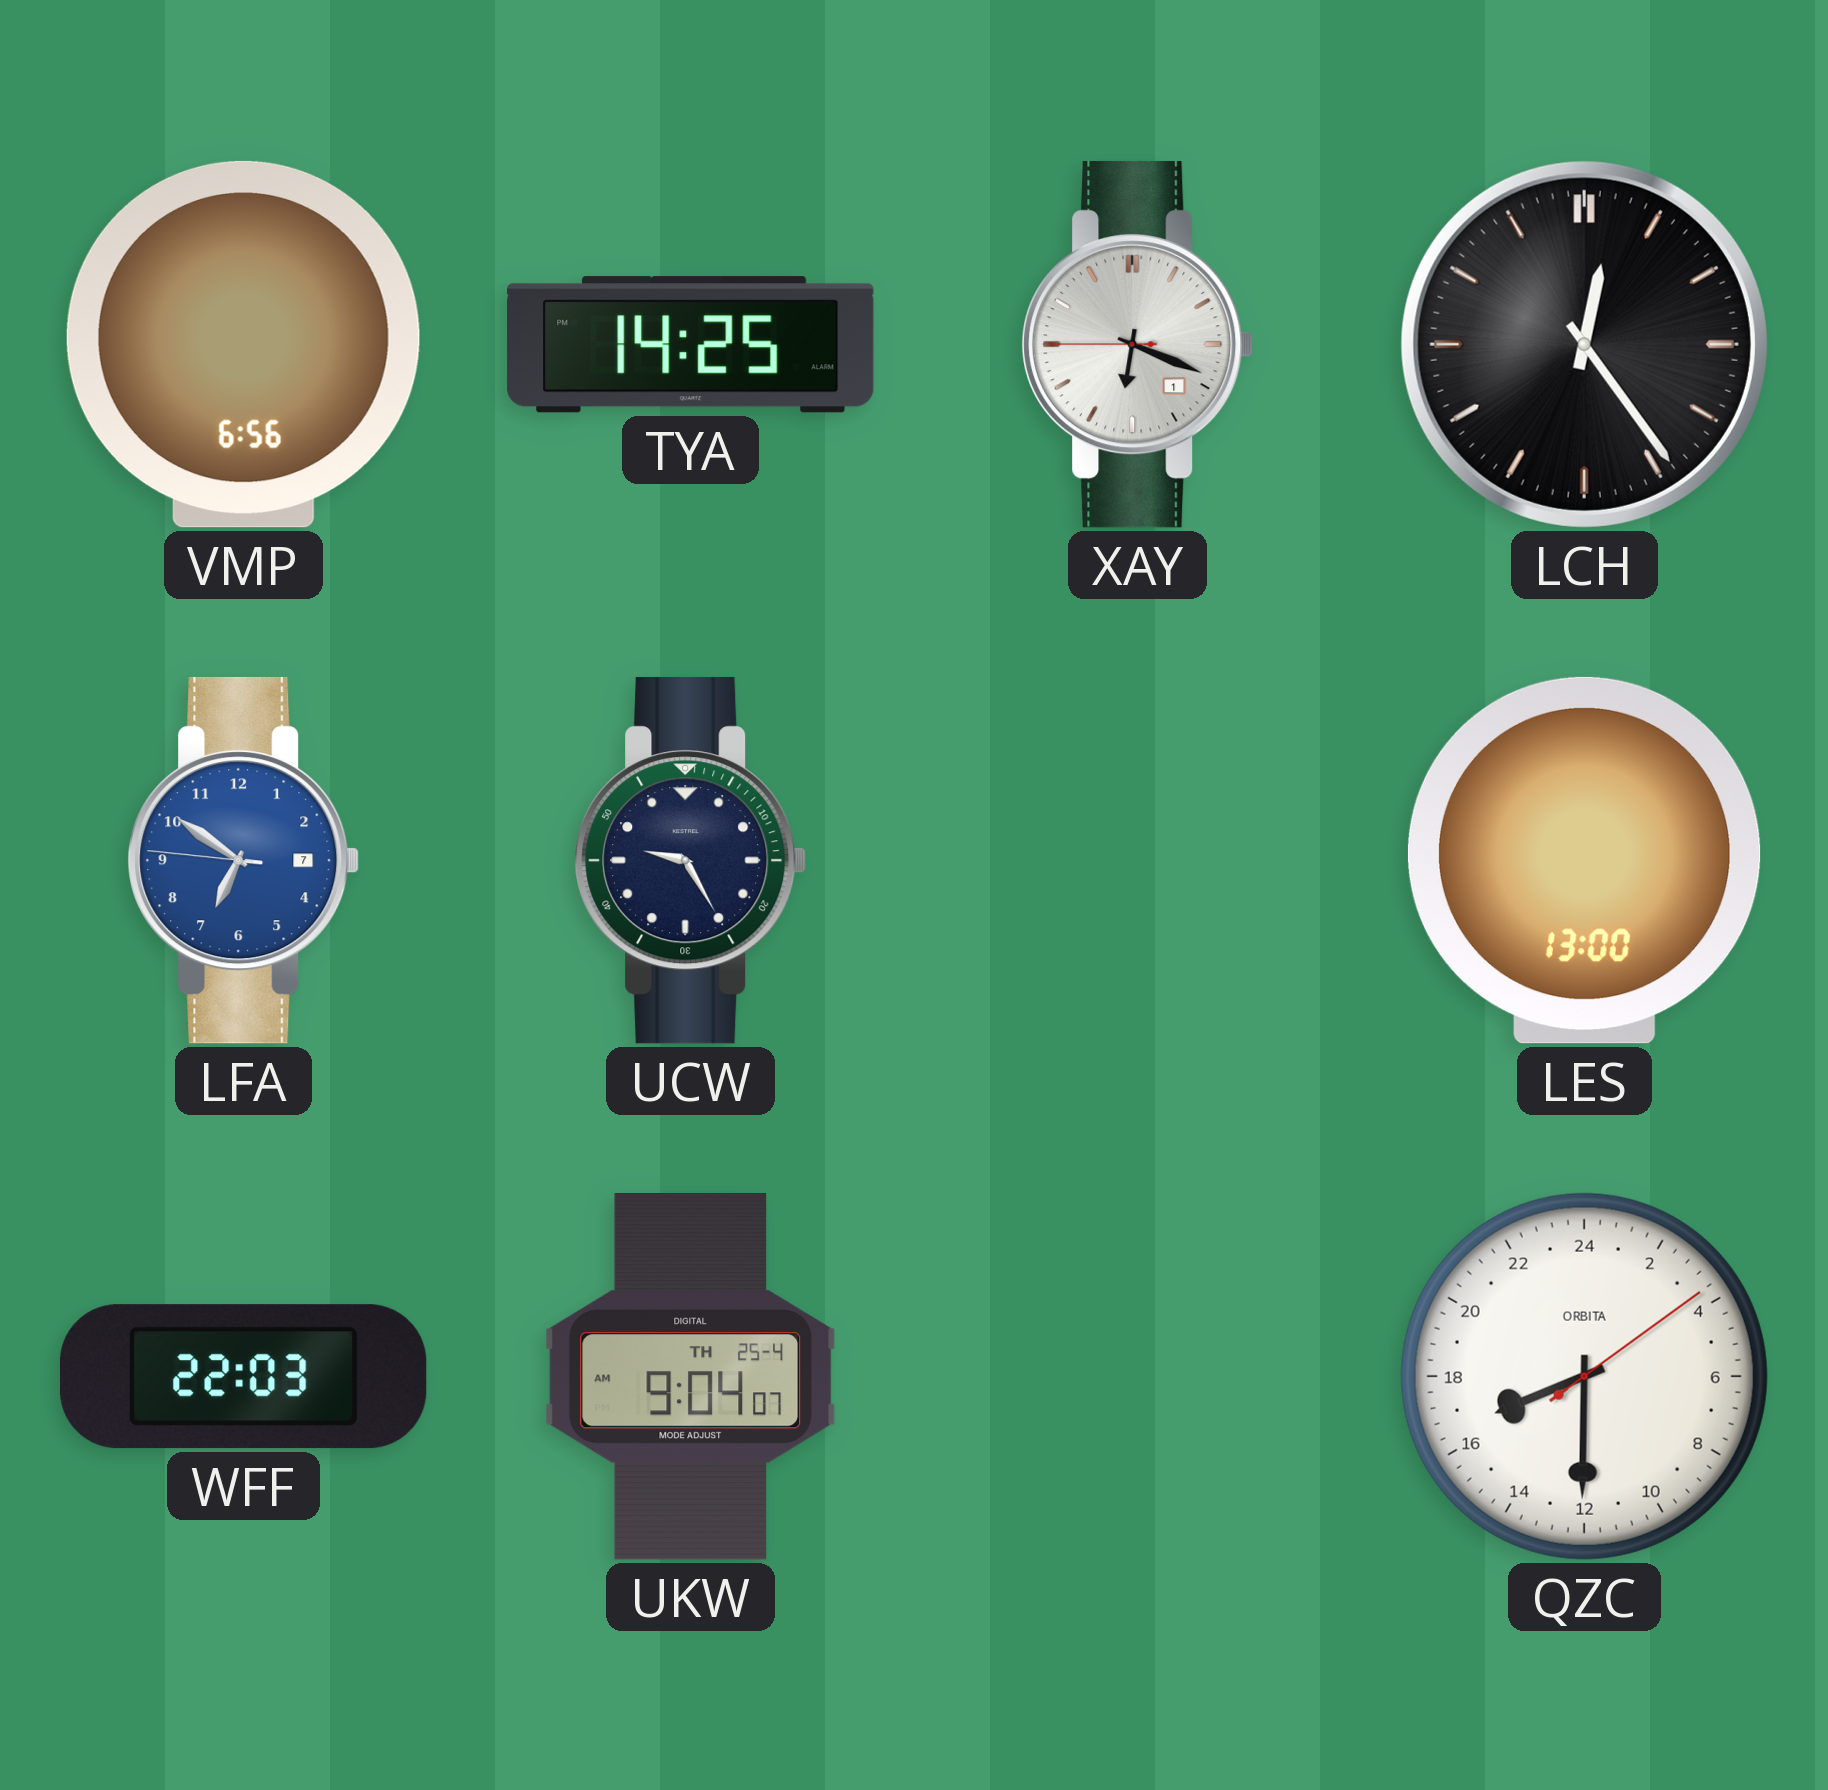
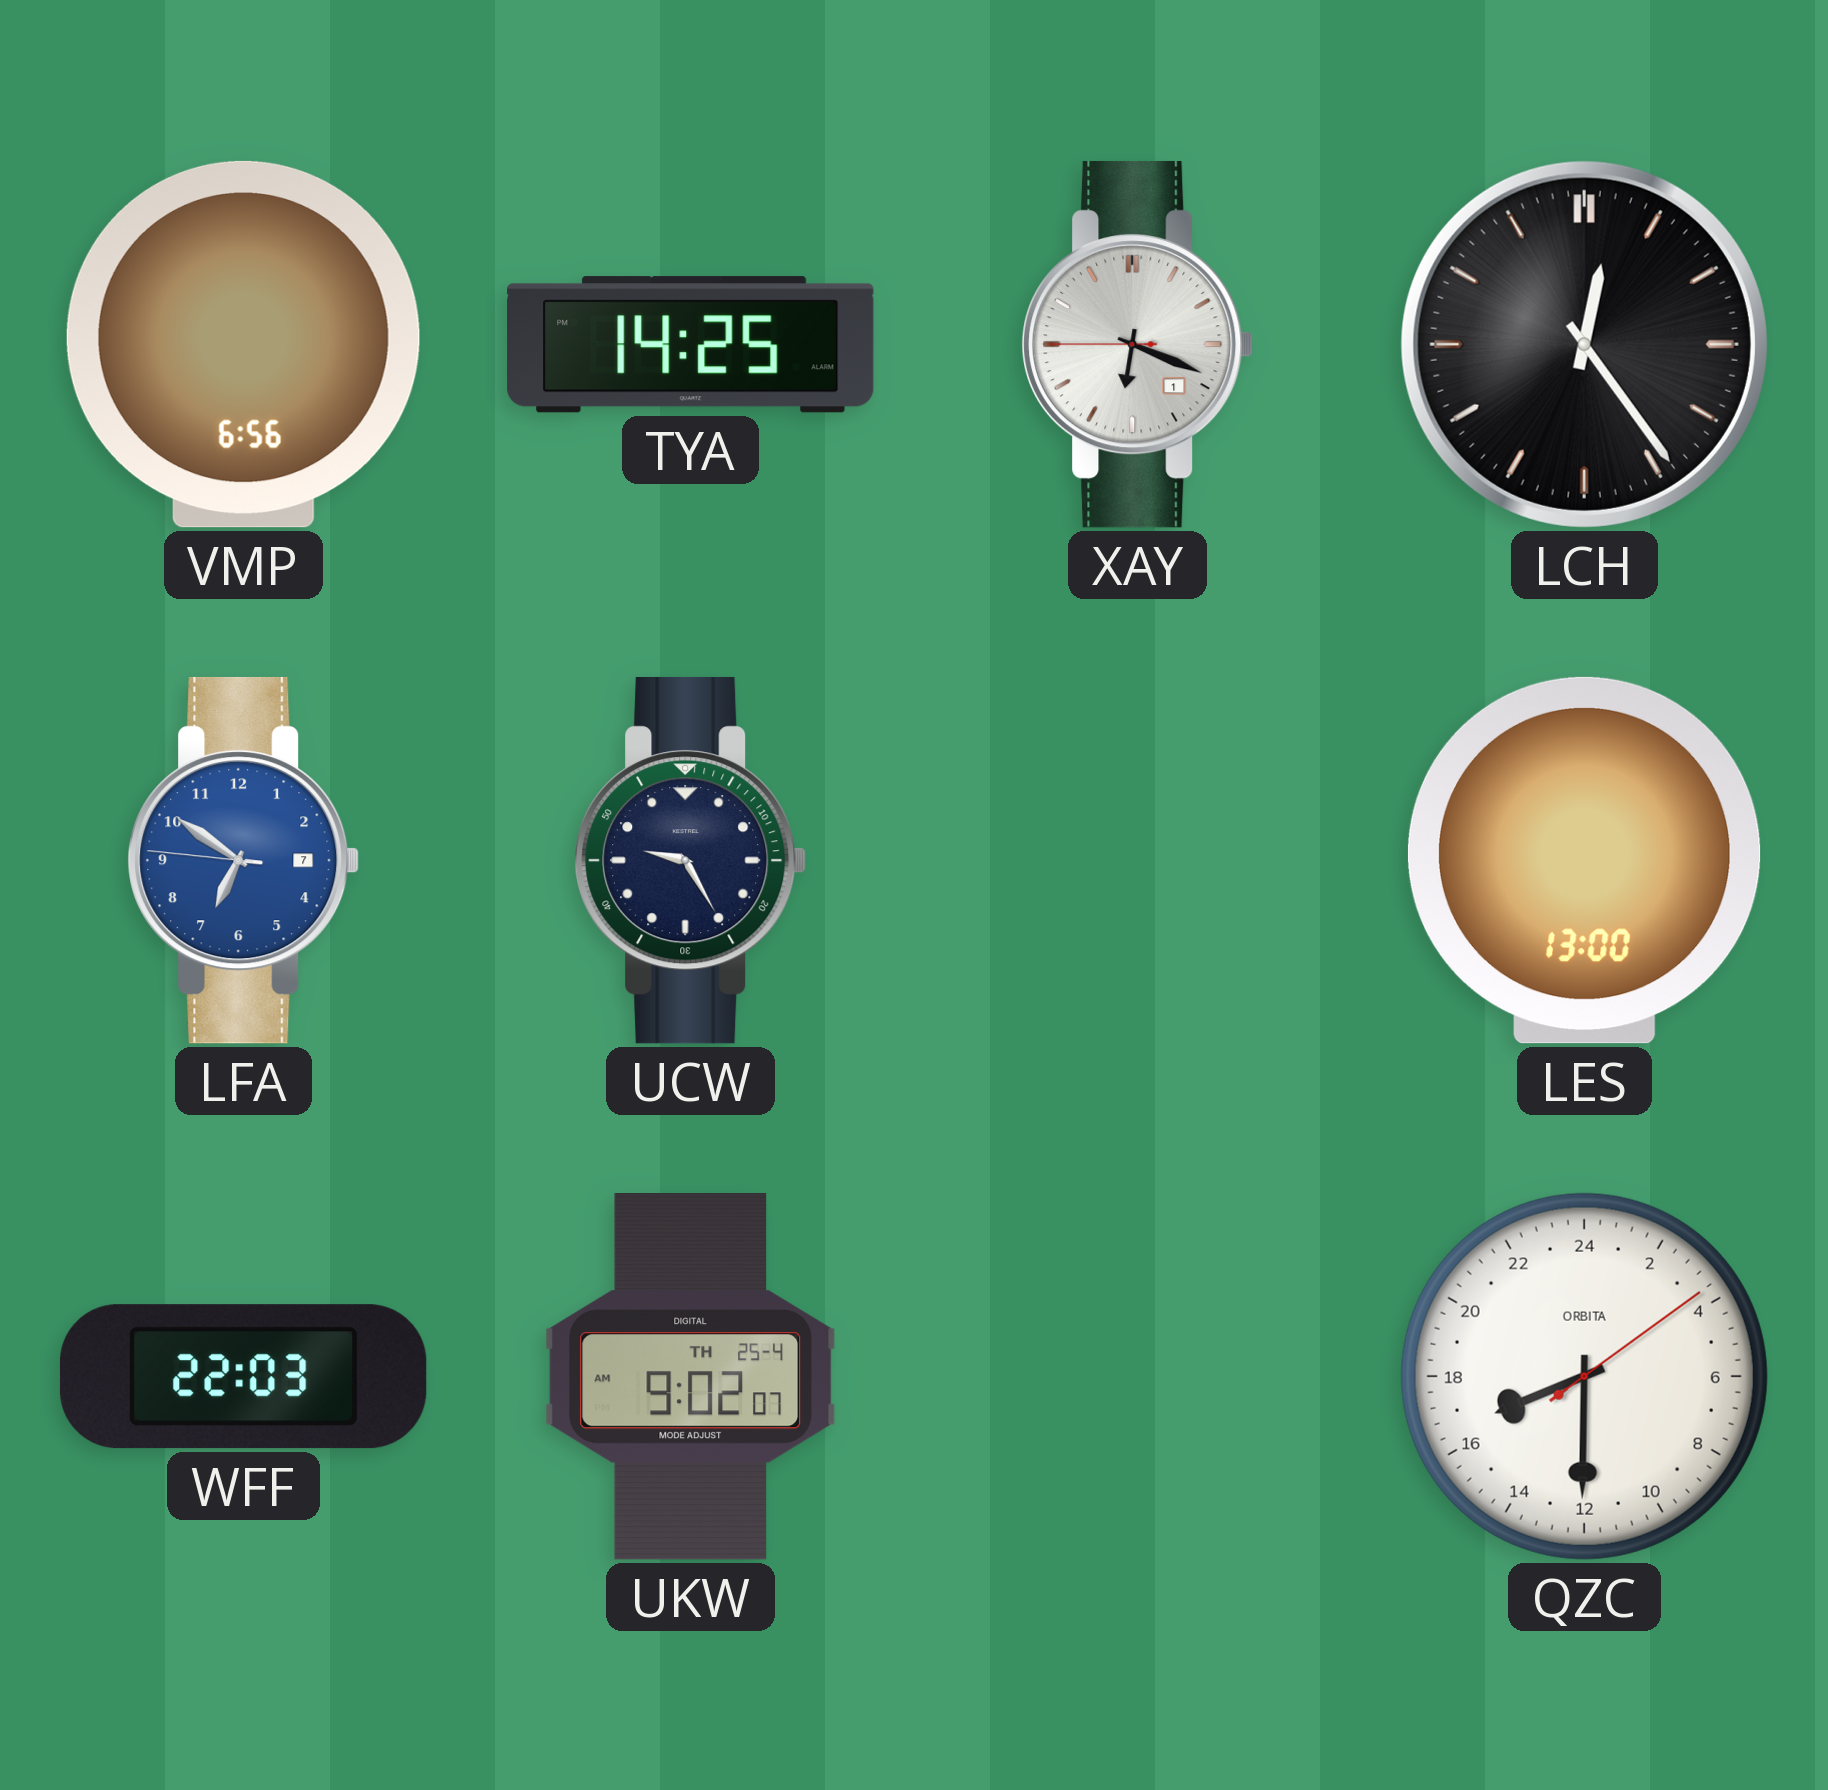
UKW: 9:04 -> 9:02 (690, 1377)
